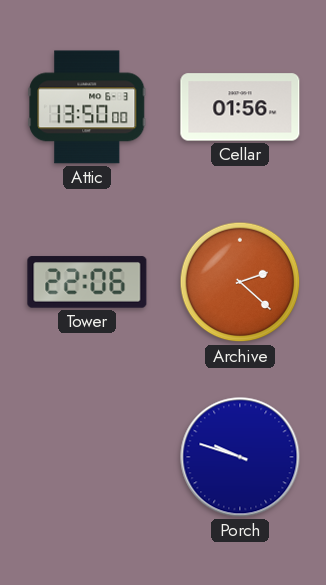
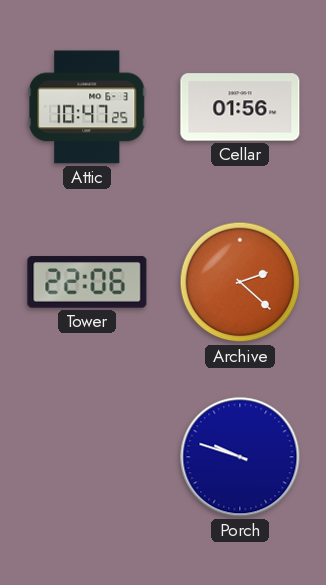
Attic: 13:50 -> 10:47 (87, 107)
